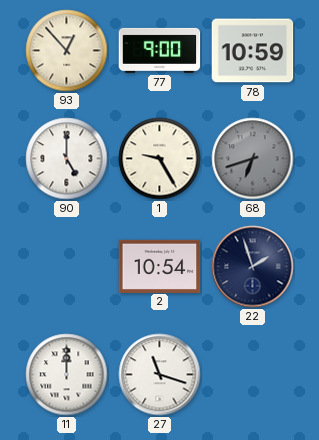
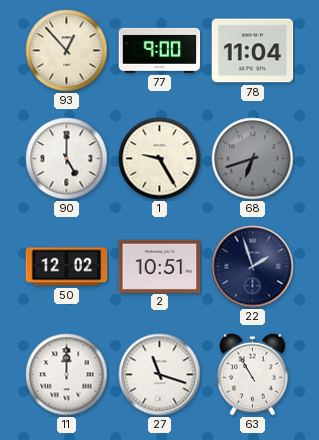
78: 10:59 -> 11:04 (253, 51)
50: none -> 12:02 (67, 267)
2: 10:54 -> 10:51 (160, 266)
63: none -> 10:55 (253, 374)
